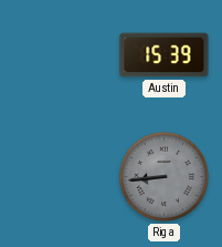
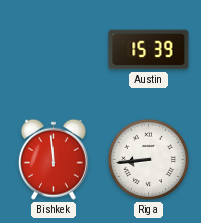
Bishkek: none -> 11:59 (53, 159)
Riga dial: grey -> white (148, 159)
